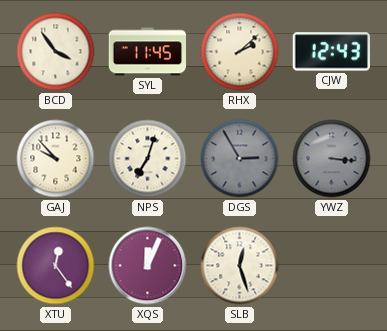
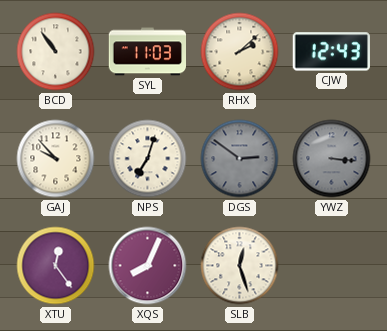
BCD: 3:54 -> 10:54 (56, 52)
SYL: 11:45 -> 11:03 (147, 52)
DGS: 2:55 -> 2:51 (240, 159)
XQS: 12:04 -> 8:04 (148, 266)
